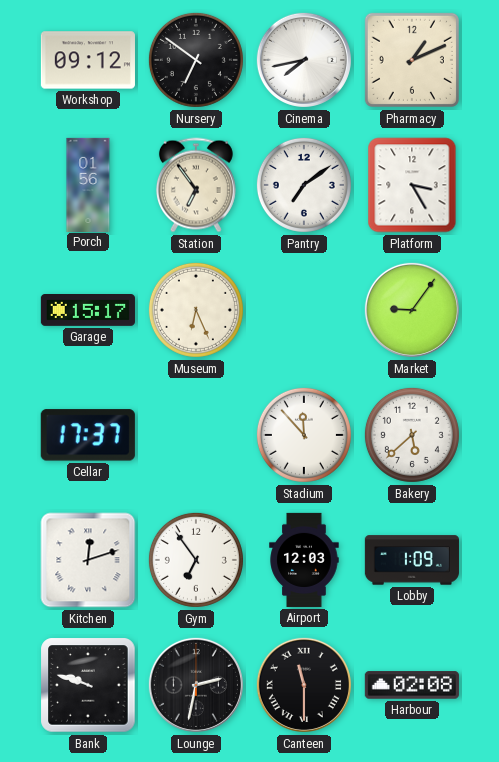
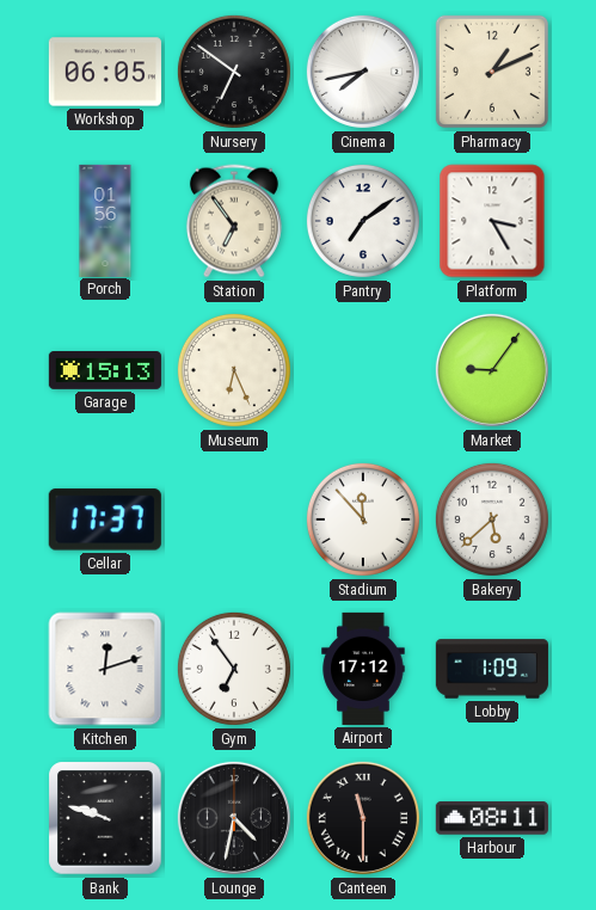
Workshop: 09:12 -> 06:05 (105, 72)
Garage: 15:17 -> 15:13 (105, 371)
Airport: 12:03 -> 17:12 (363, 669)
Lounge: 2:32 -> 4:32 (234, 818)
Harbour: 02:08 -> 08:11 (492, 818)
